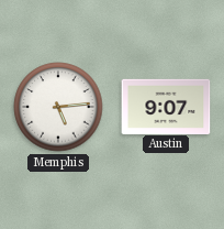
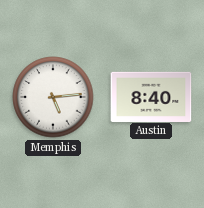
Austin: 9:07 -> 8:40 (151, 96)
